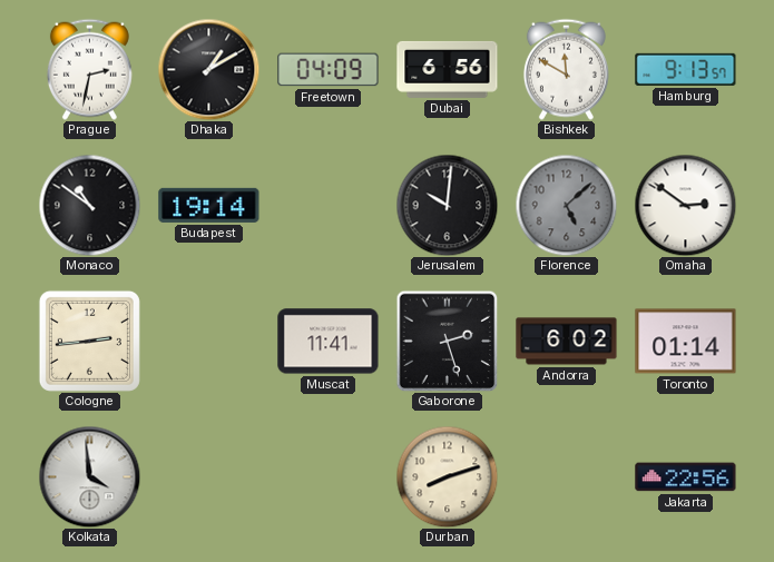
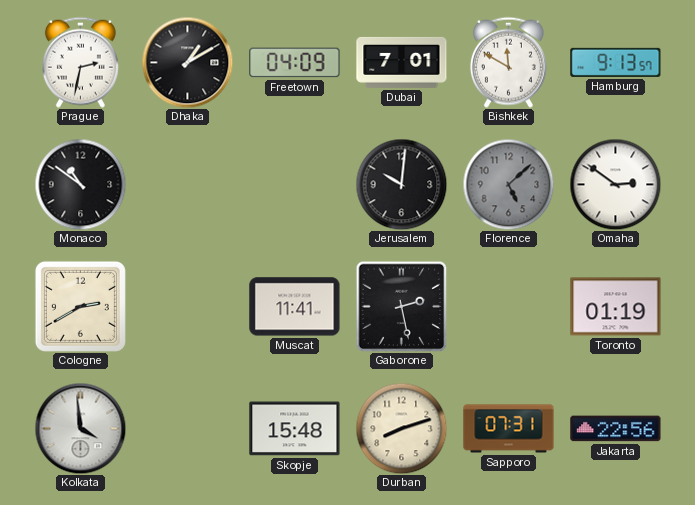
Dubai: 6:56 -> 7:01 (402, 62)
Budapest: 19:14 -> none (209, 205)
Cologne: 2:44 -> 2:40 (80, 306)
Gaborone: 2:27 -> 2:28 (401, 306)
Andorra: 6:02 -> none (567, 342)
Toronto: 01:14 -> 01:19 (616, 307)
Skopje: none -> 15:48 (295, 429)
Sapporo: none -> 07:31 (509, 429)
